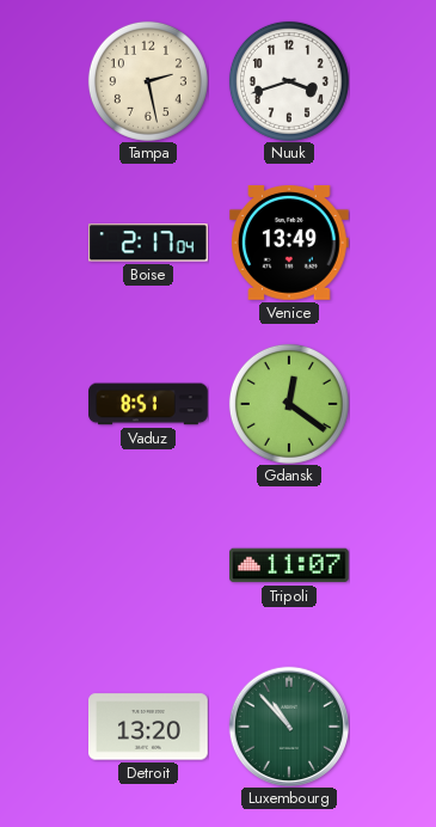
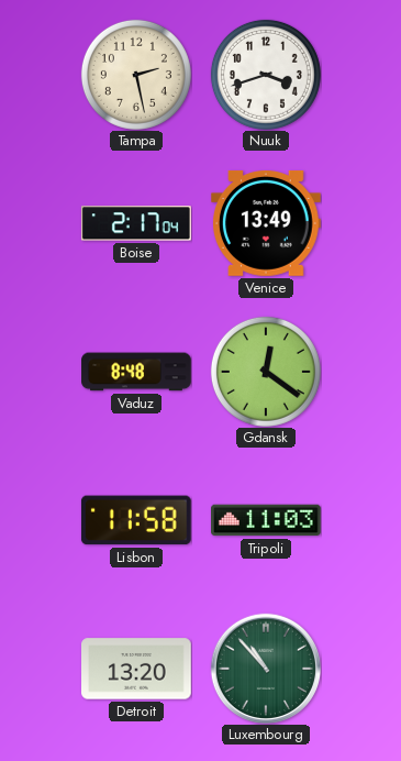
Vaduz: 8:51 -> 8:48 (136, 372)
Lisbon: none -> 11:58 (136, 520)
Tripoli: 11:07 -> 11:03 (267, 520)
